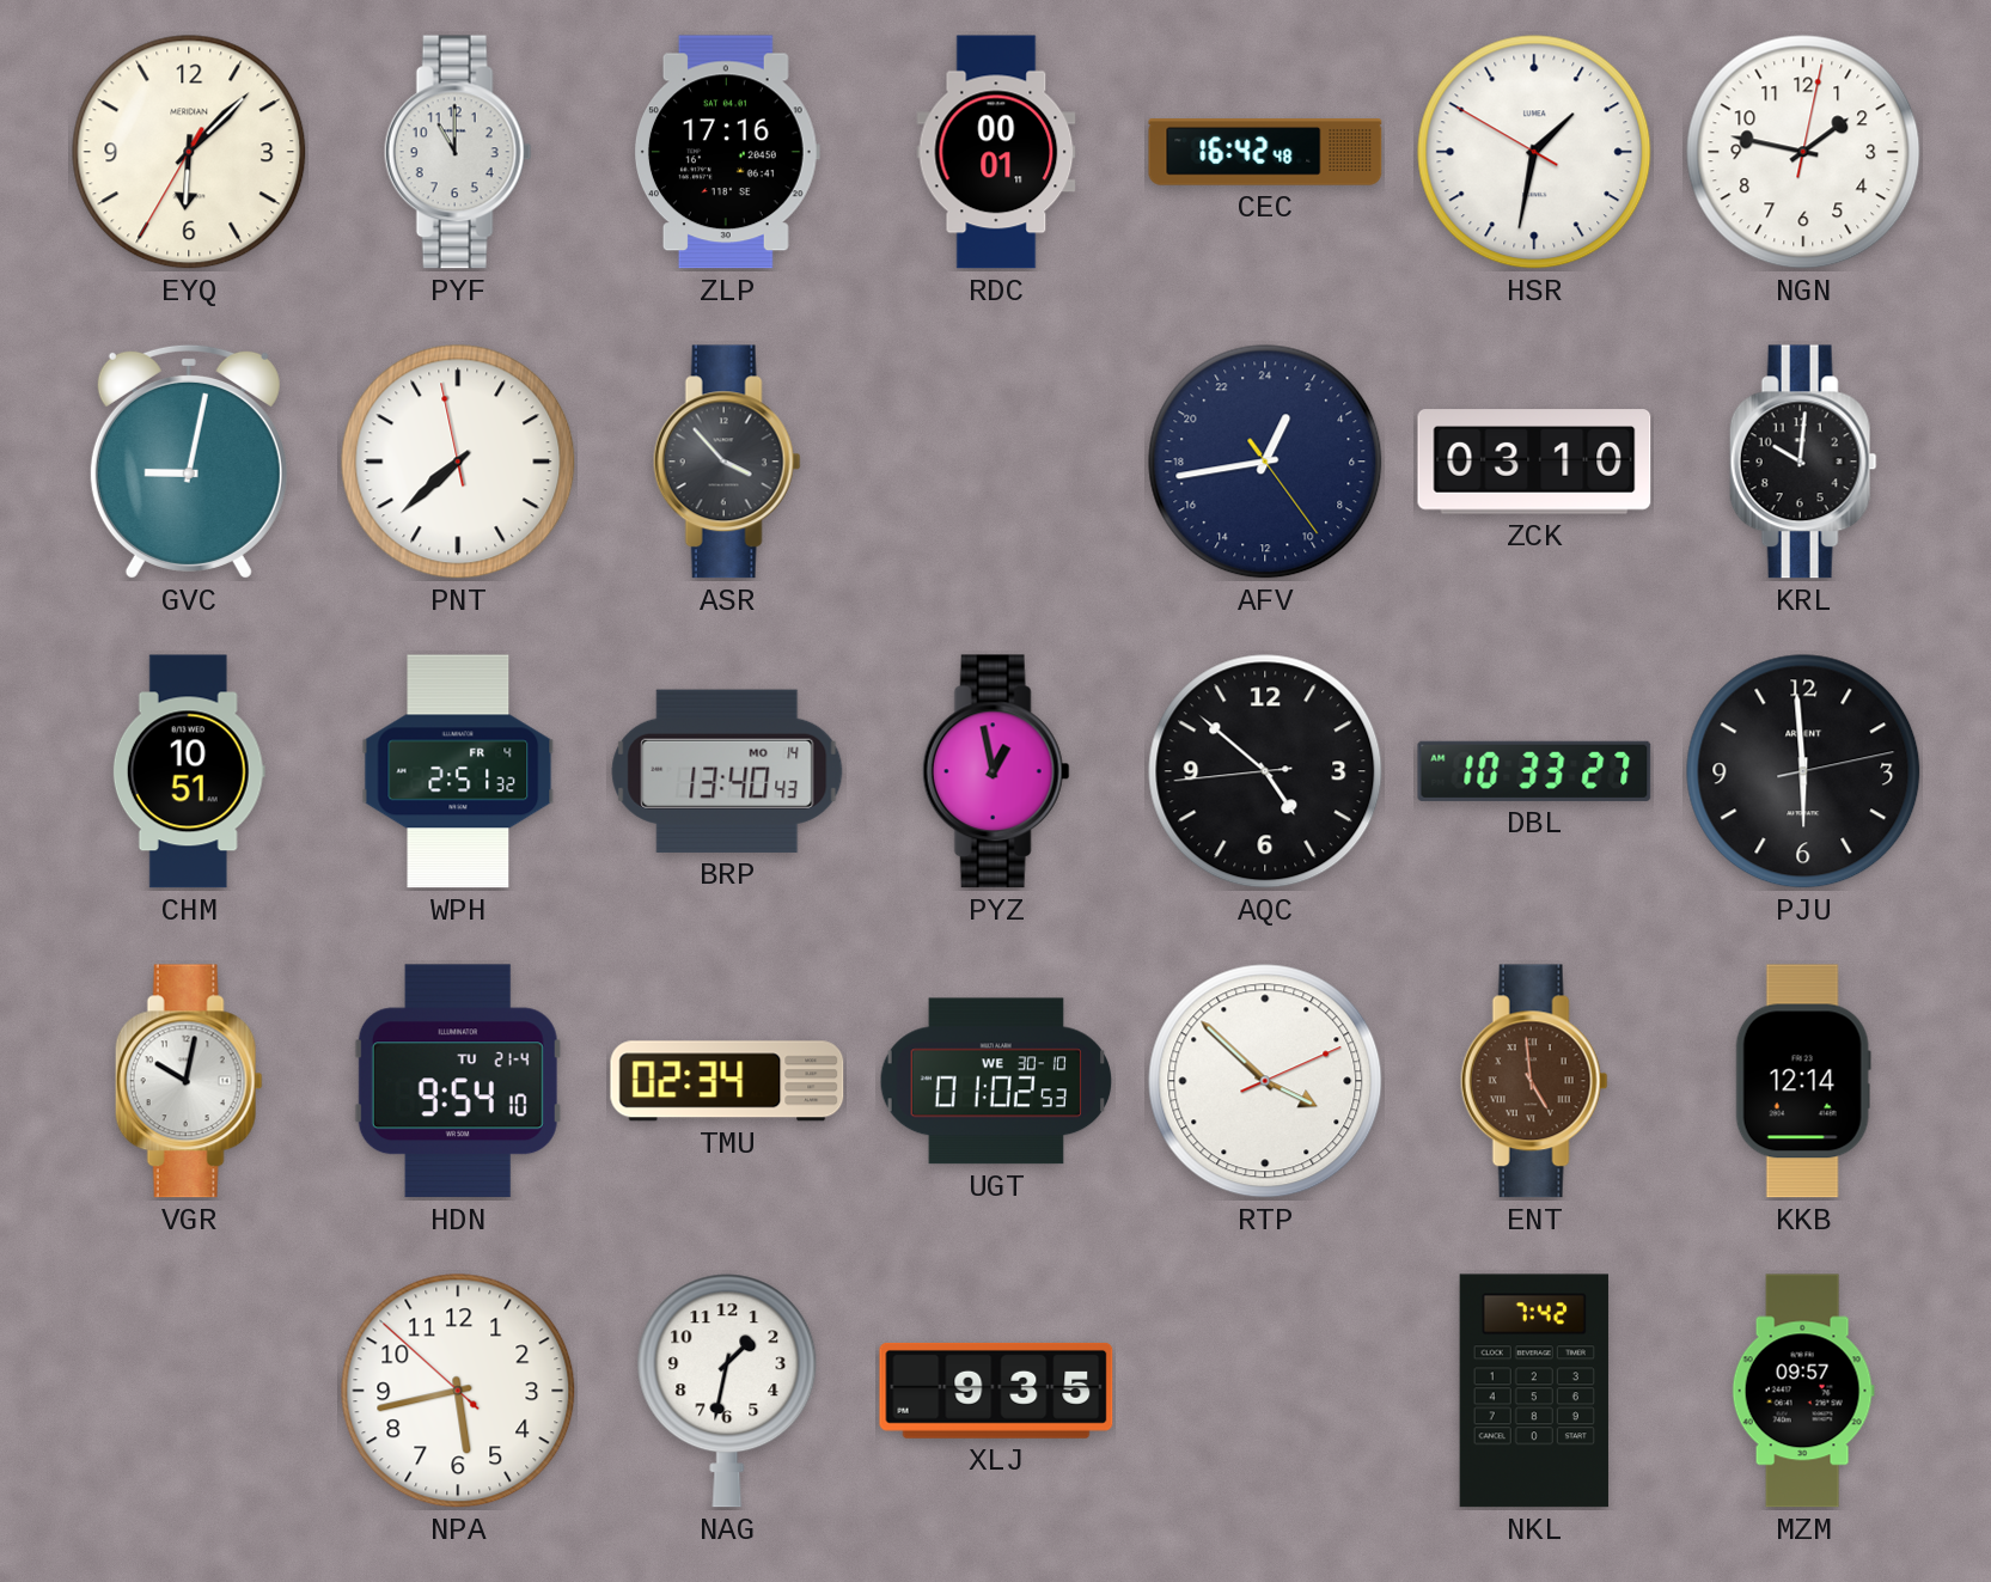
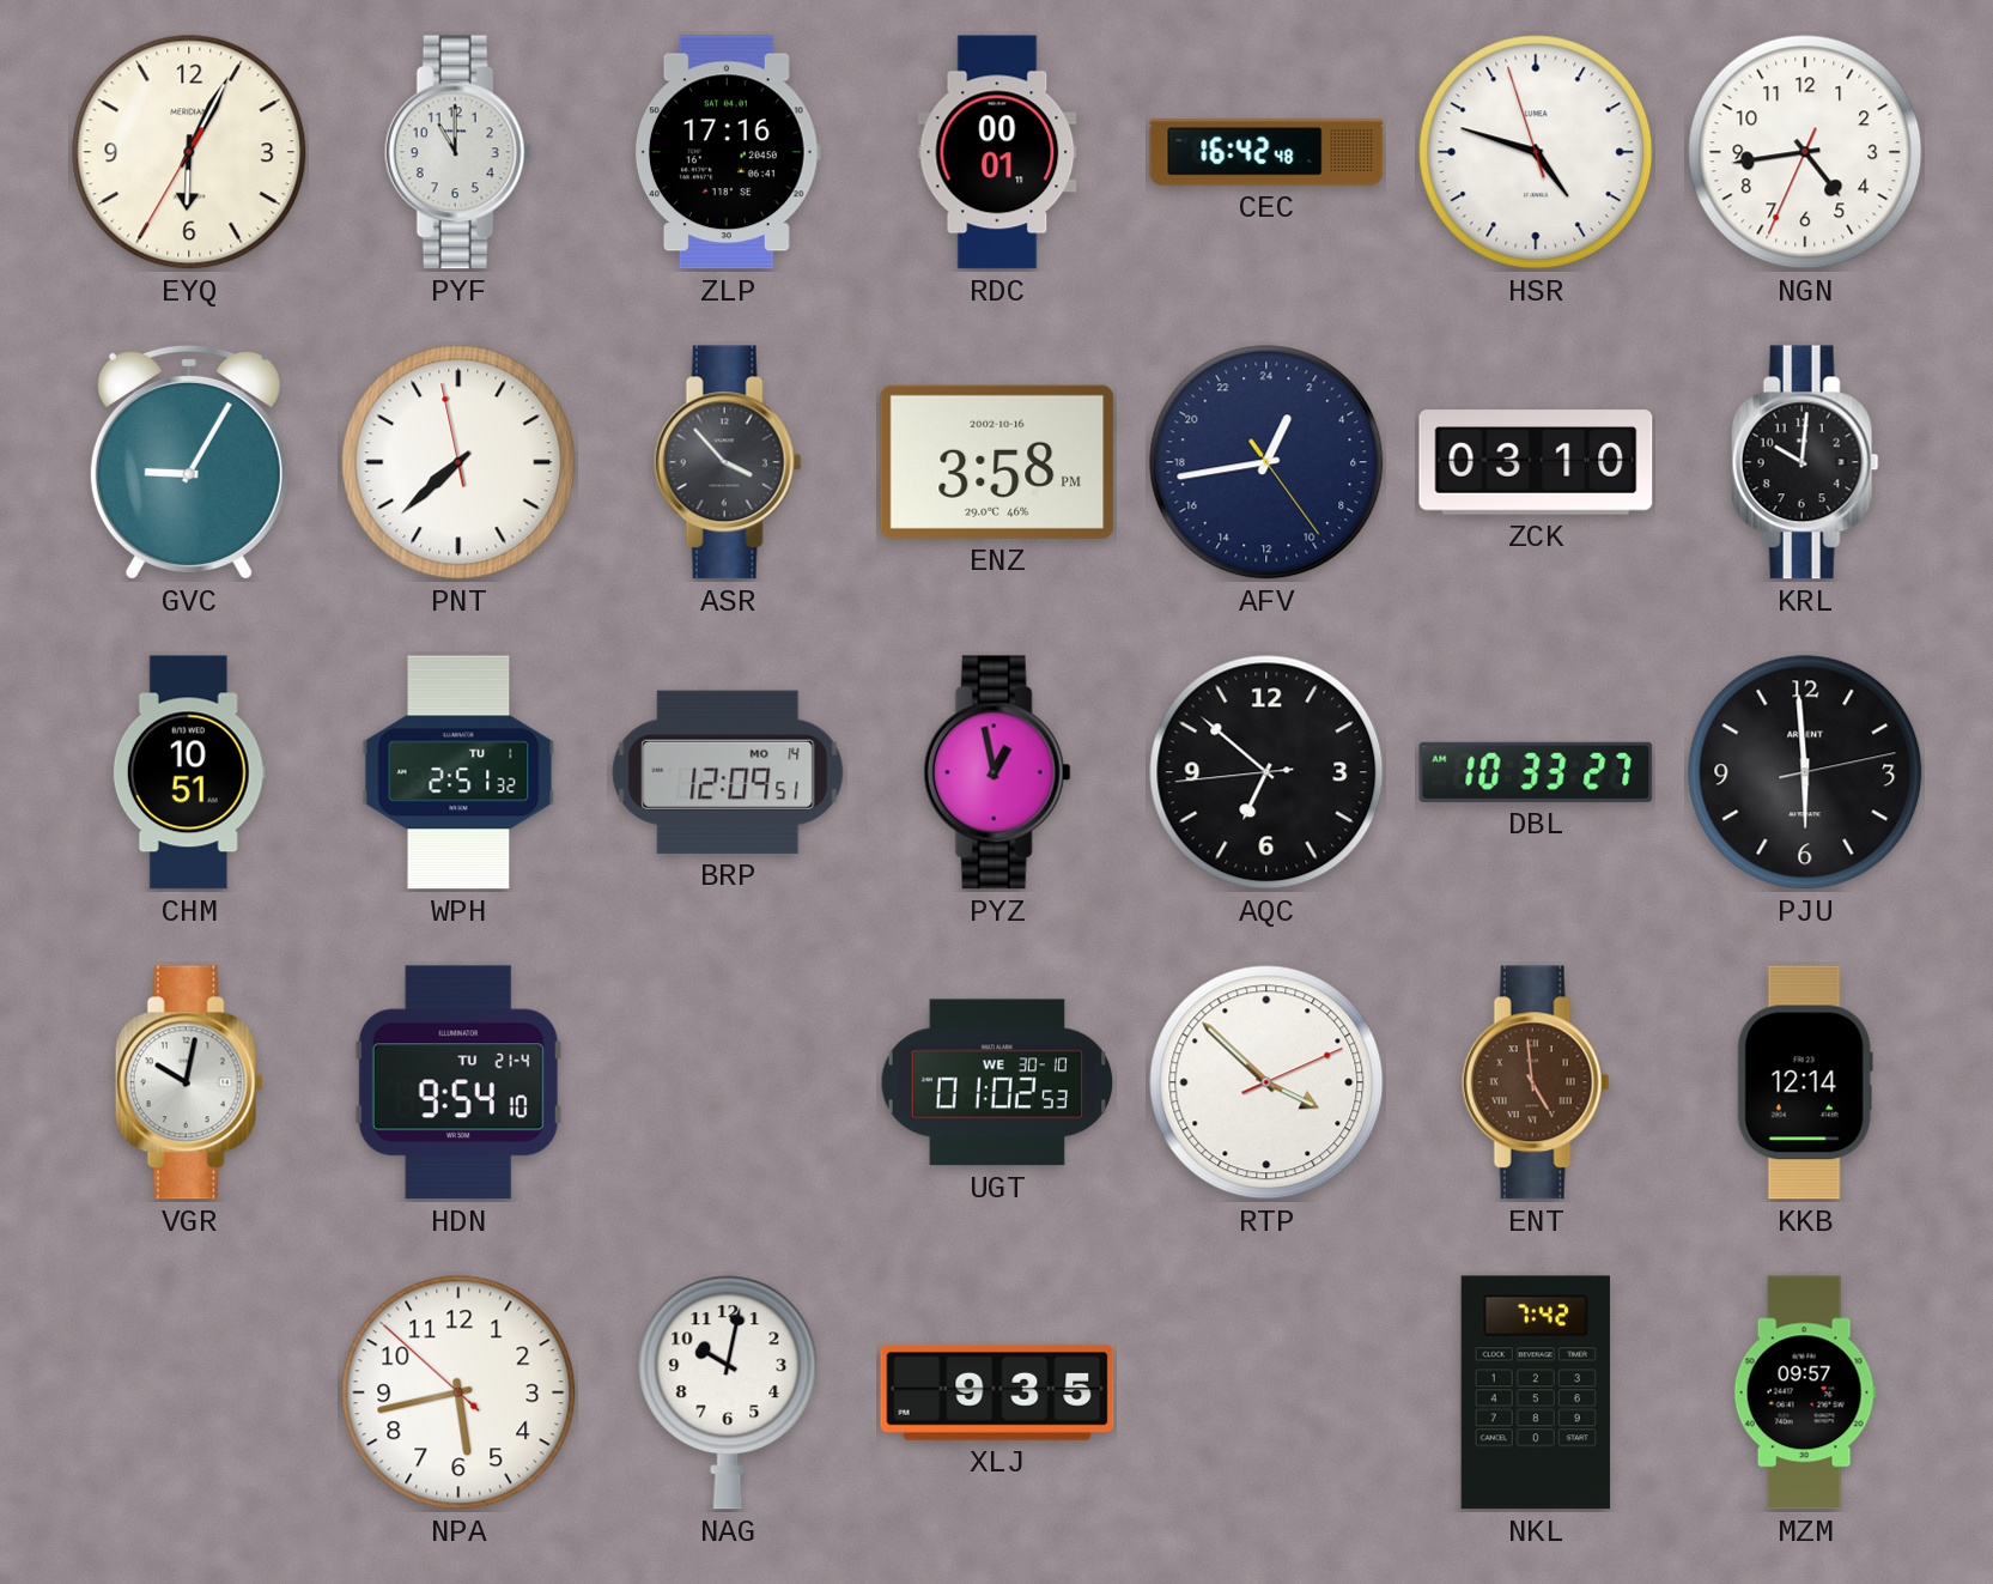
EYQ: 6:07 -> 6:04 (189, 152)
HSR: 1:31 -> 4:47 (1536, 152)
NGN: 1:47 -> 4:43 (1805, 152)
GVC: 9:02 -> 9:05 (189, 462)
ENZ: none -> 3:58 (997, 462)
WPH date: FR 4 -> TU 1 (458, 772)
BRP: 13:40 -> 12:09 (728, 772)
AQC: 4:51 -> 6:51 (1266, 772)
TMU: 02:34 -> none (727, 1081)
NAG: 1:32 -> 10:02 (728, 1392)
